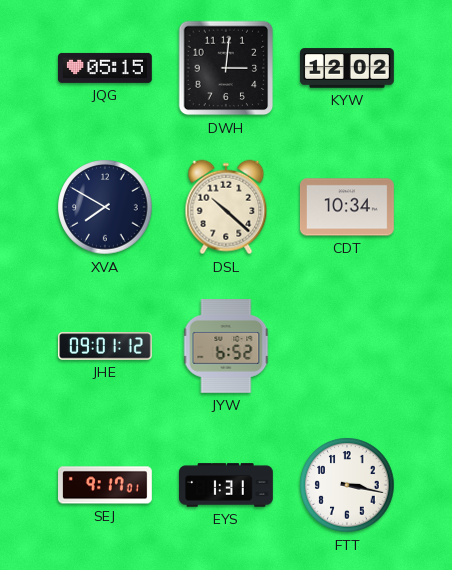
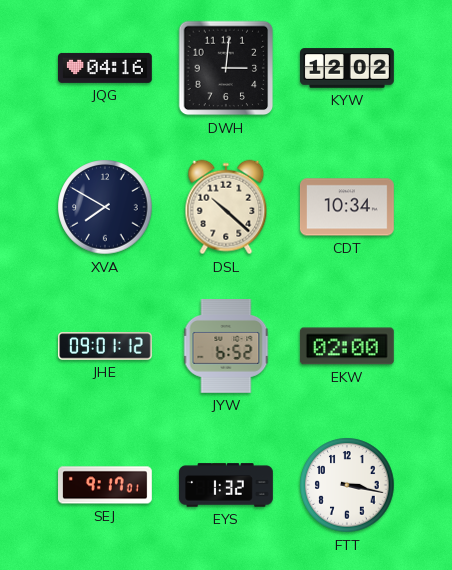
JQG: 05:15 -> 04:16 (106, 68)
EKW: none -> 02:00 (347, 346)
EYS: 1:31 -> 1:32 (227, 485)
